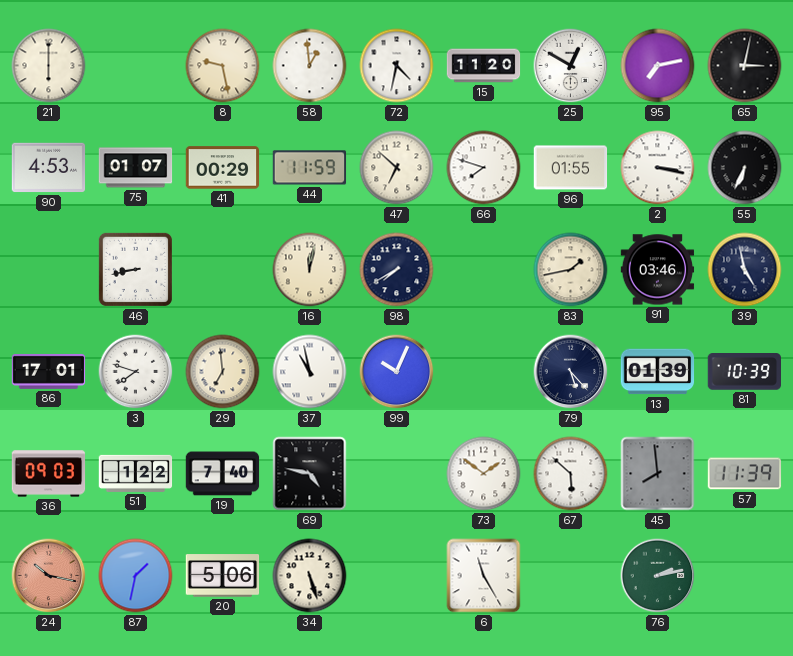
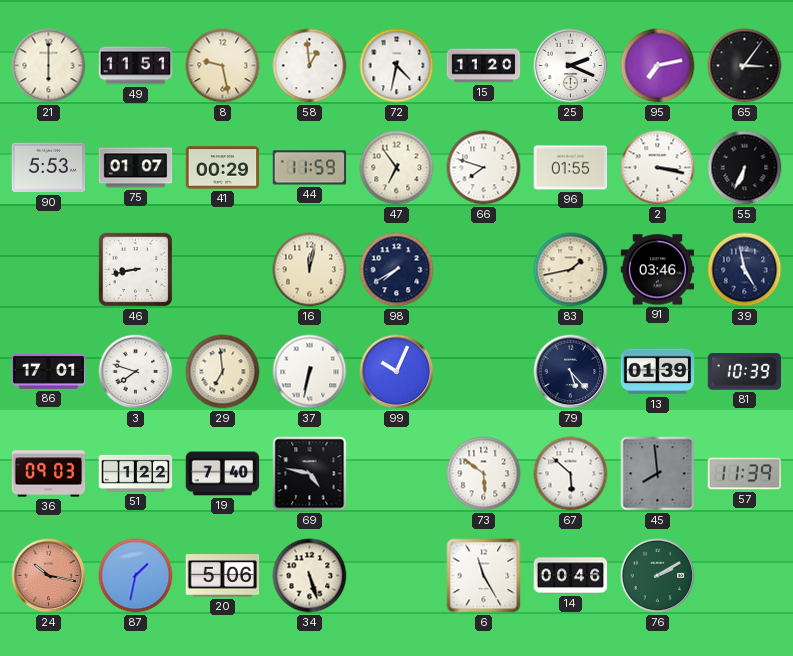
49: none -> 11:51 (136, 66)
25: 12:50 -> 2:19 (571, 66)
65: 3:02 -> 3:06 (745, 66)
90: 4:53 -> 5:53 (49, 168)
47: 6:52 -> 6:54 (397, 168)
37: 10:58 -> 6:32 (310, 372)
73: 1:51 -> 5:51 (484, 474)
14: none -> 00:46 (571, 576)
76: 2:13 -> 2:10 (658, 576)
